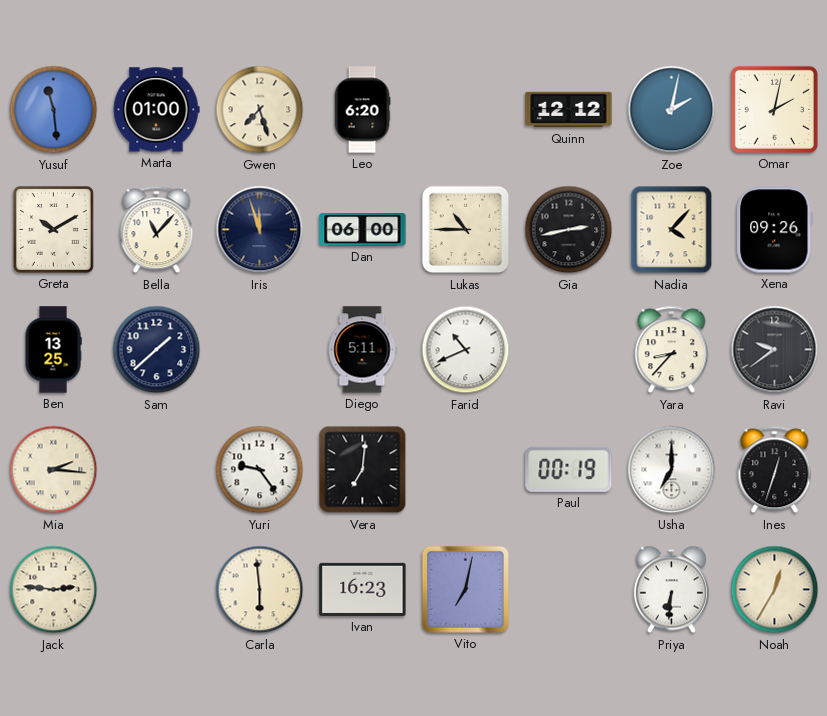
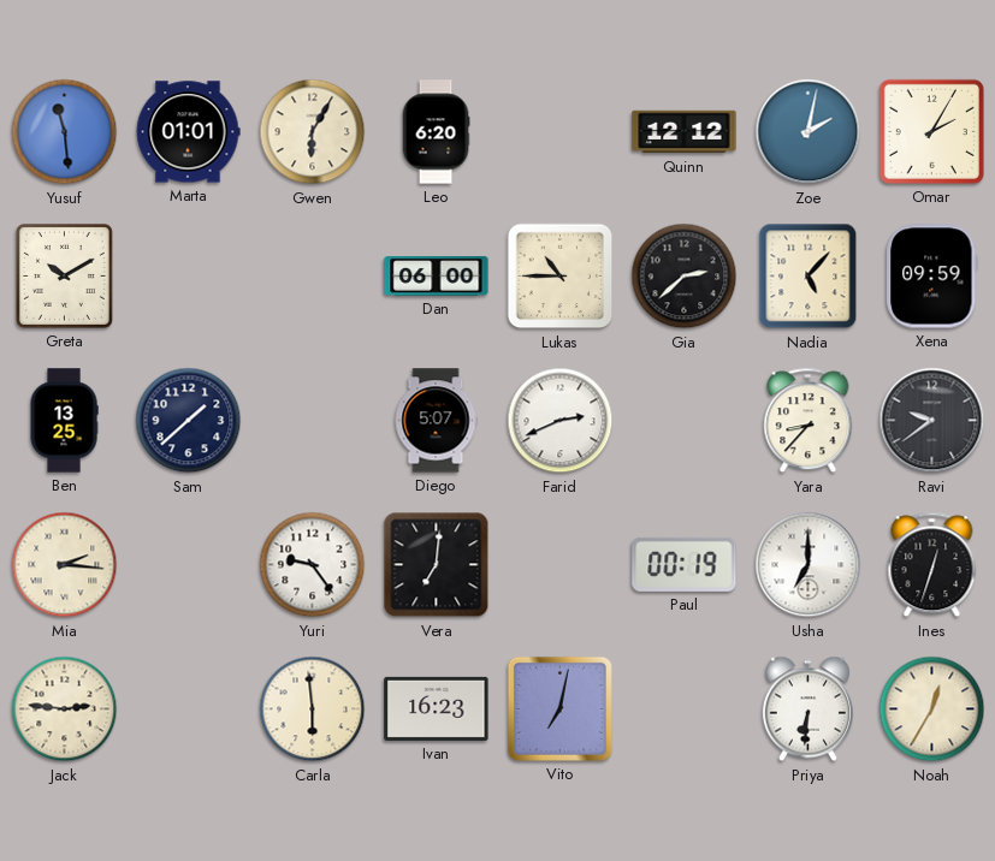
Marta: 01:00 -> 01:01 (188, 132)
Gwen: 7:27 -> 6:05 (313, 132)
Omar: 2:02 -> 2:05 (931, 131)
Bella: 11:07 -> none (157, 230)
Iris: 11:57 -> none (260, 230)
Gia: 2:43 -> 2:38 (685, 277)
Nadia: 4:07 -> 5:07 (809, 277)
Xena: 09:26 -> 09:59 (932, 277)
Diego: 5:11 -> 5:07 (436, 421)
Farid: 10:41 -> 2:41 (561, 421)
